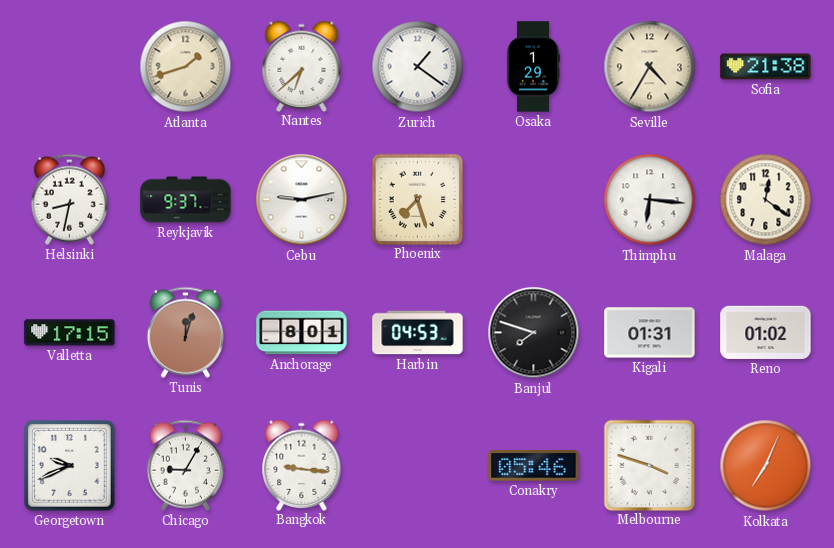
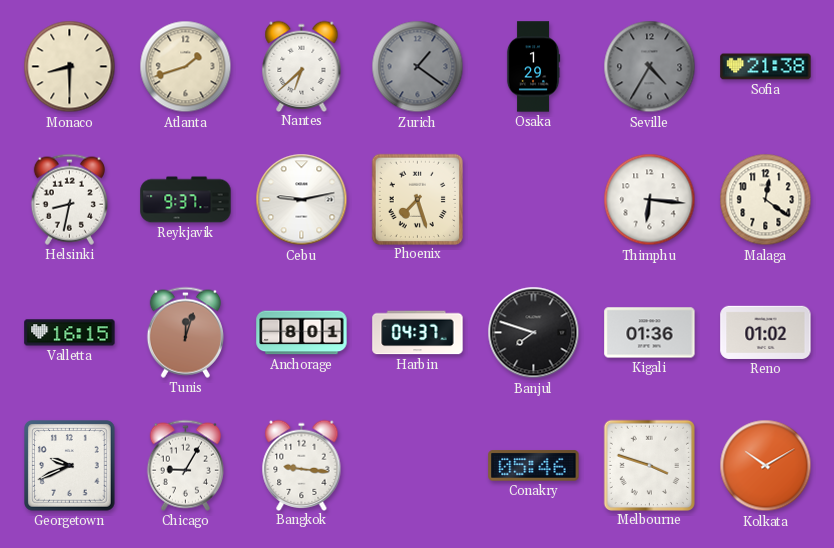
Monaco: none -> 8:30 (70, 67)
Zurich dial: white -> grey (418, 67)
Seville dial: cream -> grey (650, 67)
Valletta: 17:15 -> 16:15 (70, 333)
Harbin: 04:53 -> 04:37 (418, 333)
Kigali: 01:31 -> 01:36 (650, 333)
Kolkata: 7:04 -> 10:10 (766, 466)
